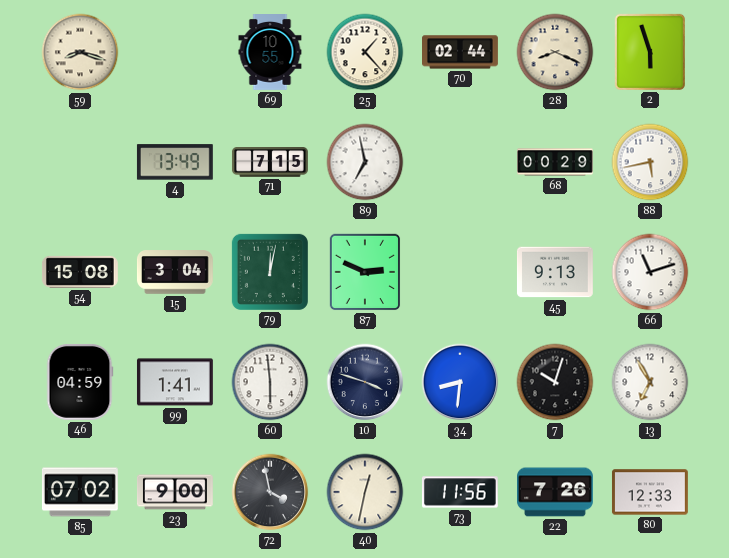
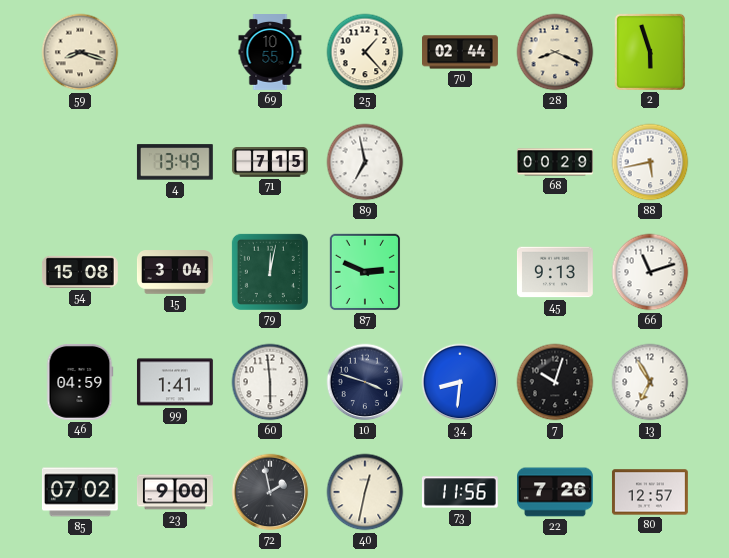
72: 3:58 -> 1:58 (270, 492)
80: 12:33 -> 12:57 (650, 492)
